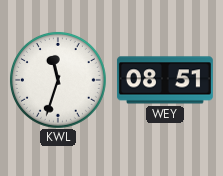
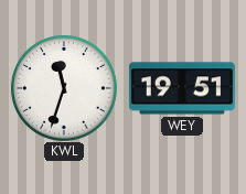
WEY: 08:51 -> 19:51 (182, 88)
